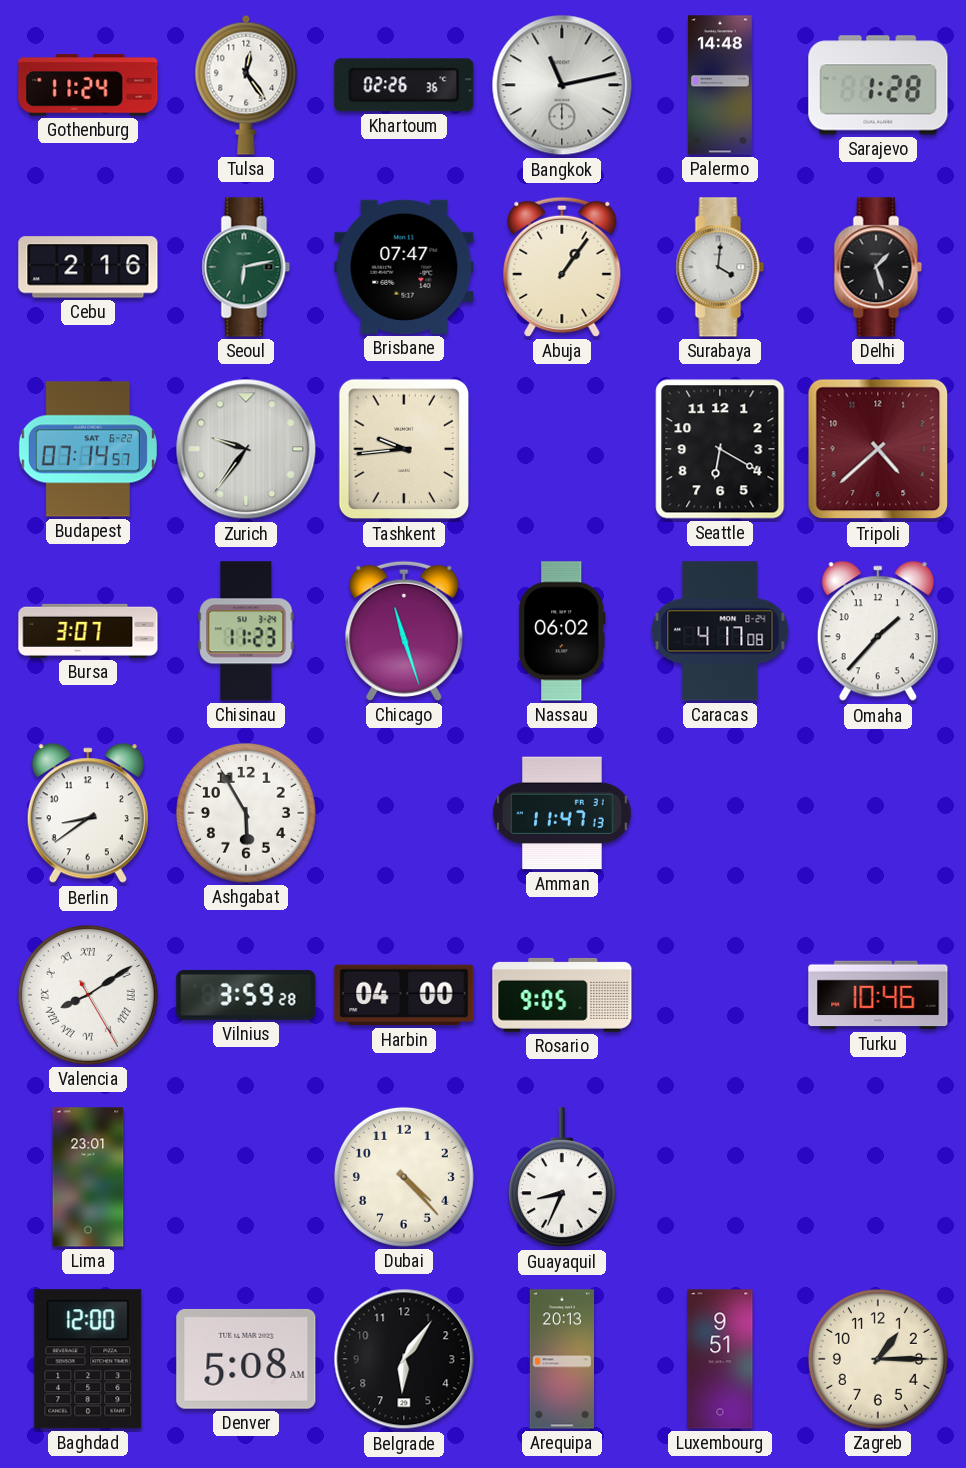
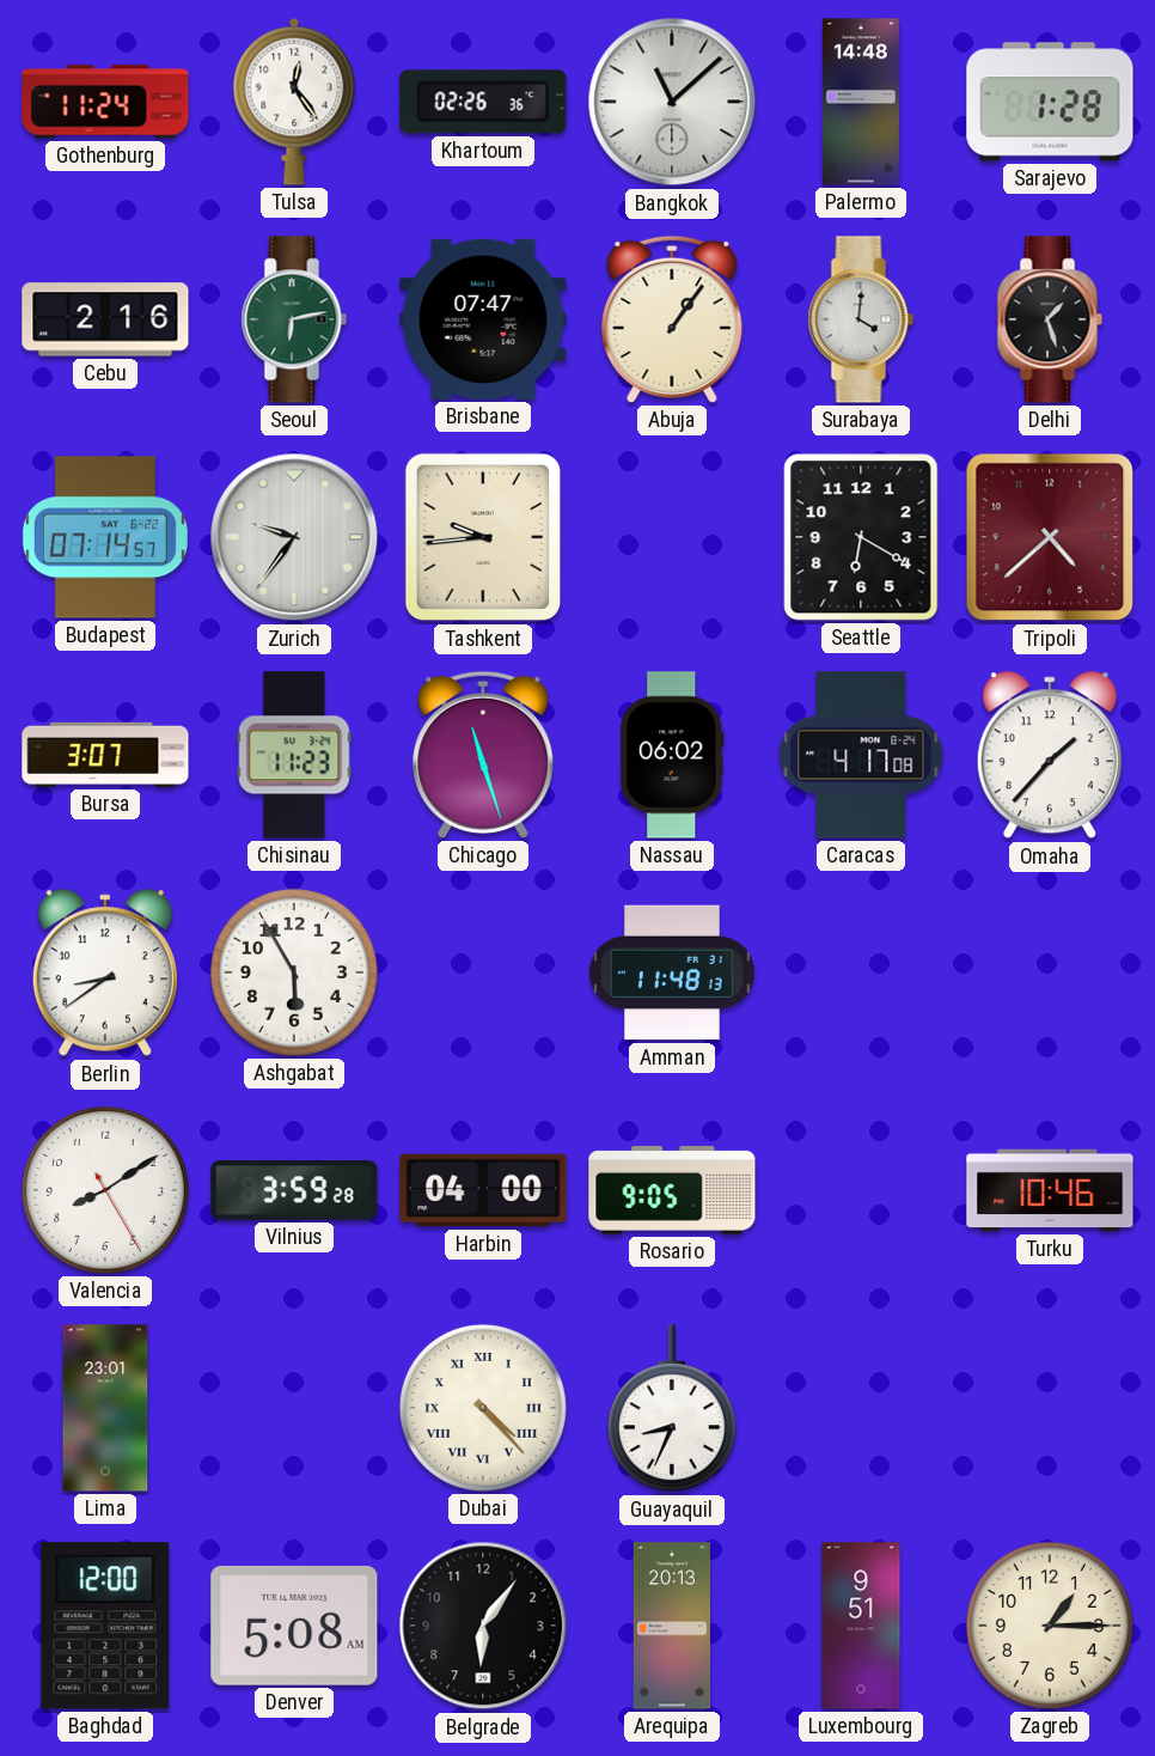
Bangkok: 11:13 -> 11:08 (672, 102)
Amman: 11:47 -> 11:48 (672, 972)
Valencia numerals: Roman -> Arabic (105, 1190)
Dubai numerals: Arabic -> Roman (483, 1408)
